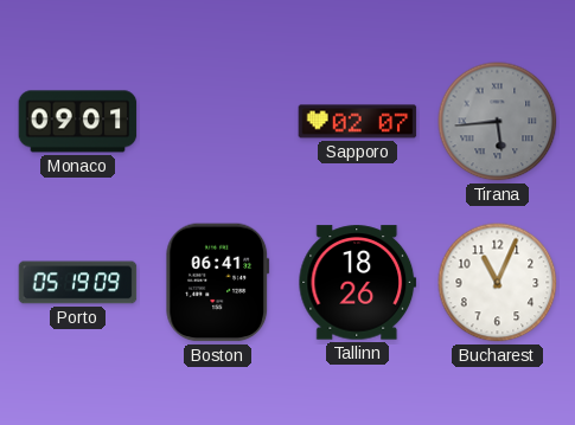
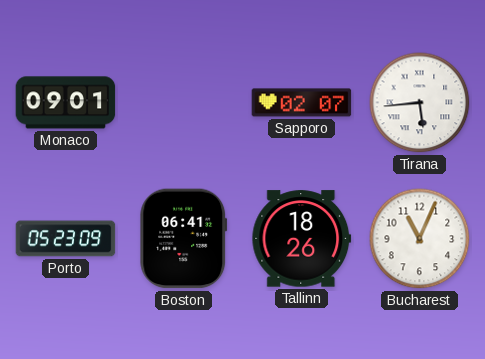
Tirana dial: grey -> white (420, 103)
Porto: 05:19 -> 05:23 (66, 239)
